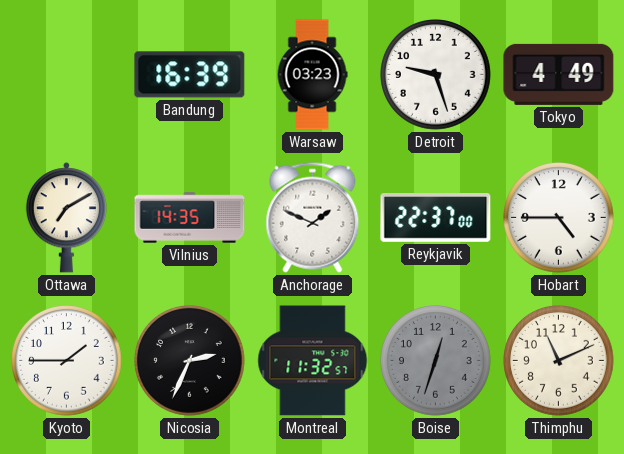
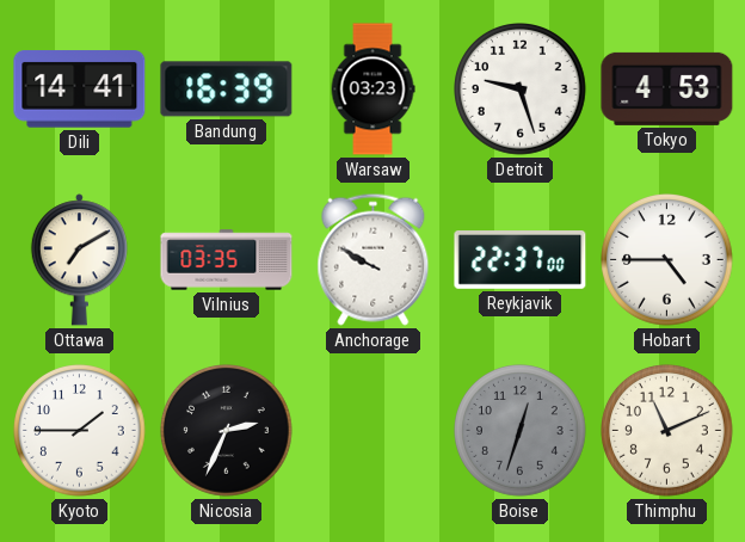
Dili: none -> 14:41 (80, 90)
Tokyo: 4:49 -> 4:53 (667, 88)
Vilnius: 14:35 -> 03:35 (227, 260)
Anchorage: 1:49 -> 9:50 (374, 259)
Montreal: 11:32 -> none (313, 361)
